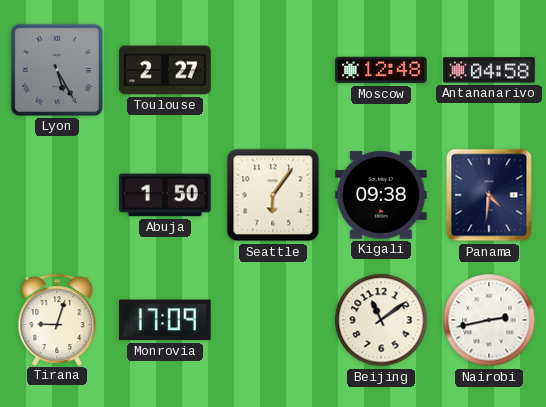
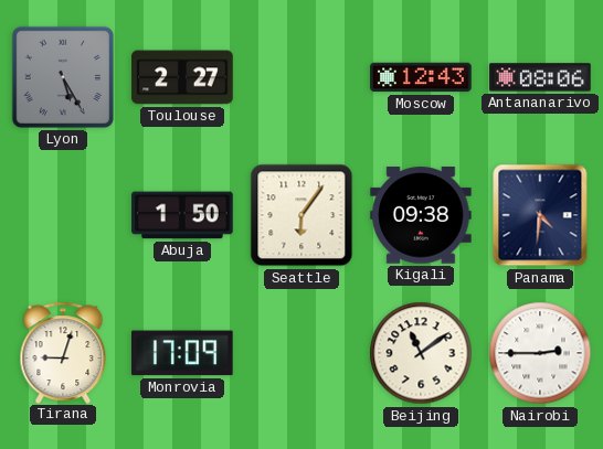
Moscow: 12:48 -> 12:43 (421, 77)
Antananarivo: 04:58 -> 08:06 (540, 77)
Nairobi: 2:43 -> 2:45 (540, 353)
